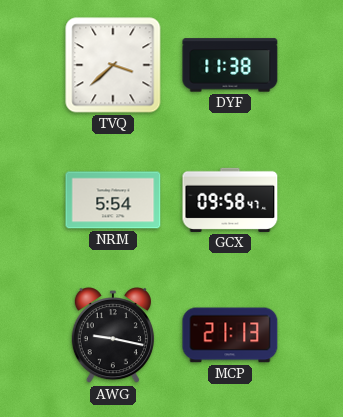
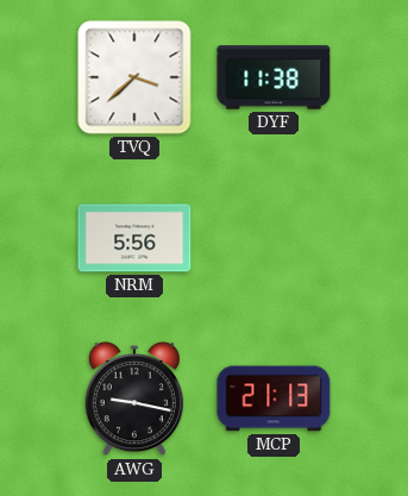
NRM: 5:54 -> 5:56 (134, 238)
GCX: 09:58 -> none (230, 200)
